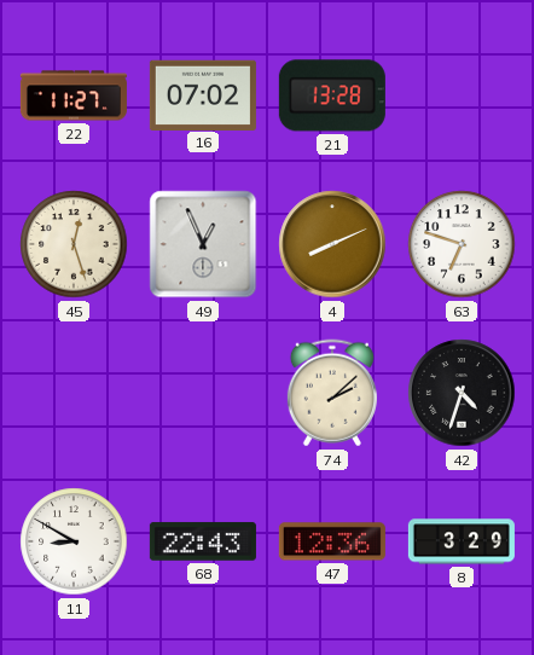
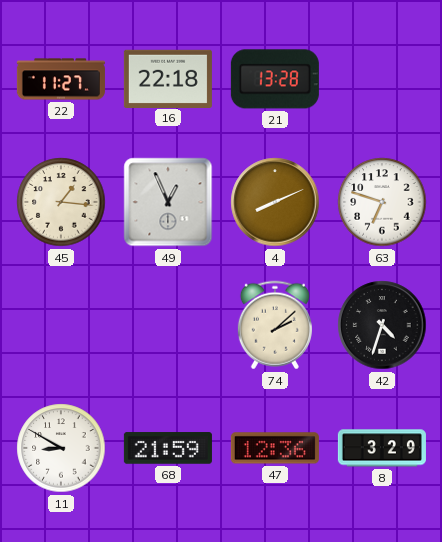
16: 07:02 -> 22:18 (168, 78)
45: 12:27 -> 1:16 (61, 202)
68: 22:43 -> 21:59 (168, 448)
